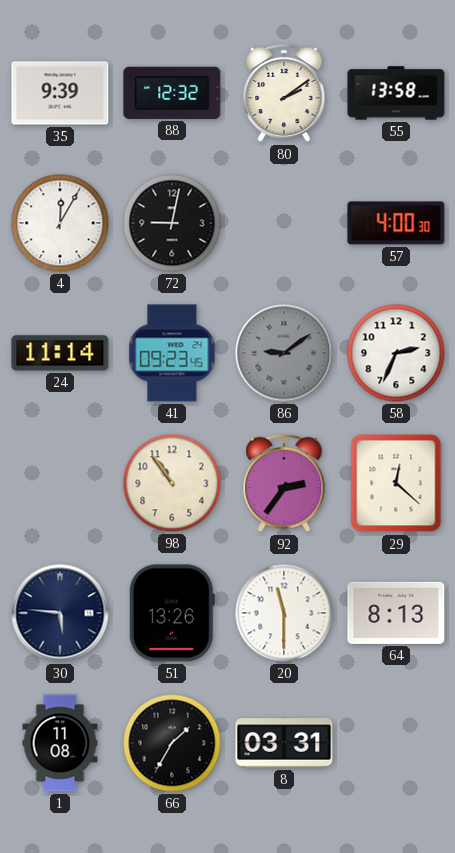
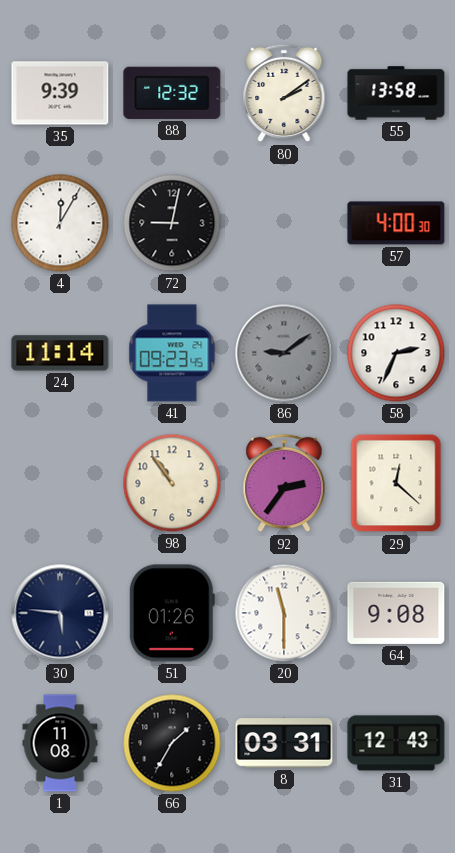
51: 13:26 -> 01:26 (172, 613)
64: 8:13 -> 9:08 (396, 613)
31: none -> 12:43 (396, 743)
